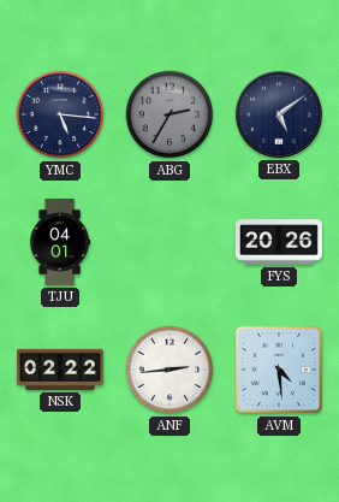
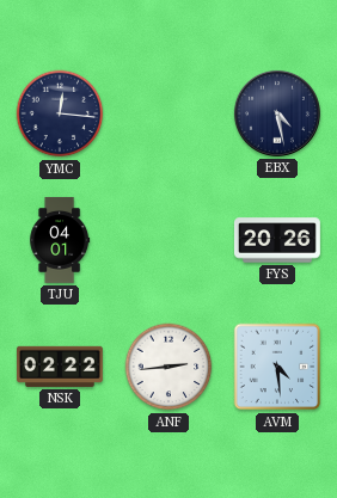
YMC: 5:16 -> 12:16 (60, 113)
ABG: 2:35 -> none (169, 114)
EBX: 5:09 -> 4:28 (277, 113)
